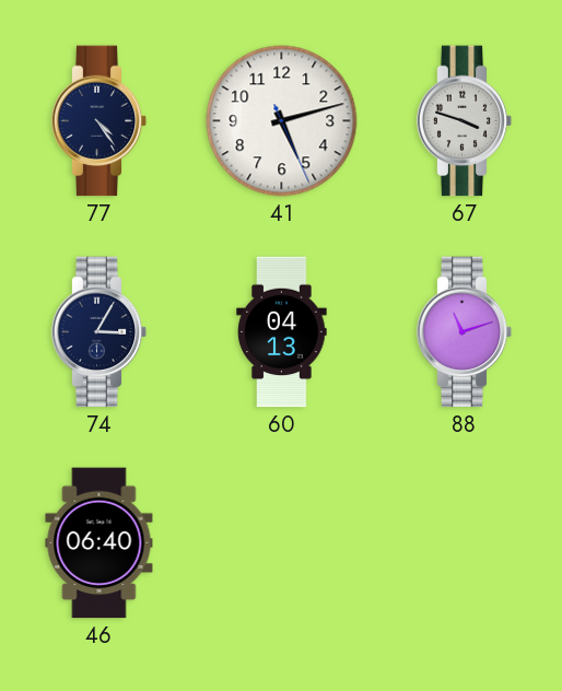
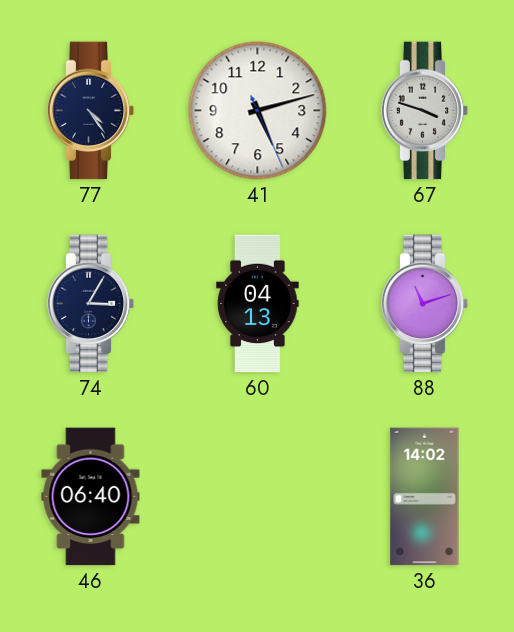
36: none -> 14:02 (425, 497)
